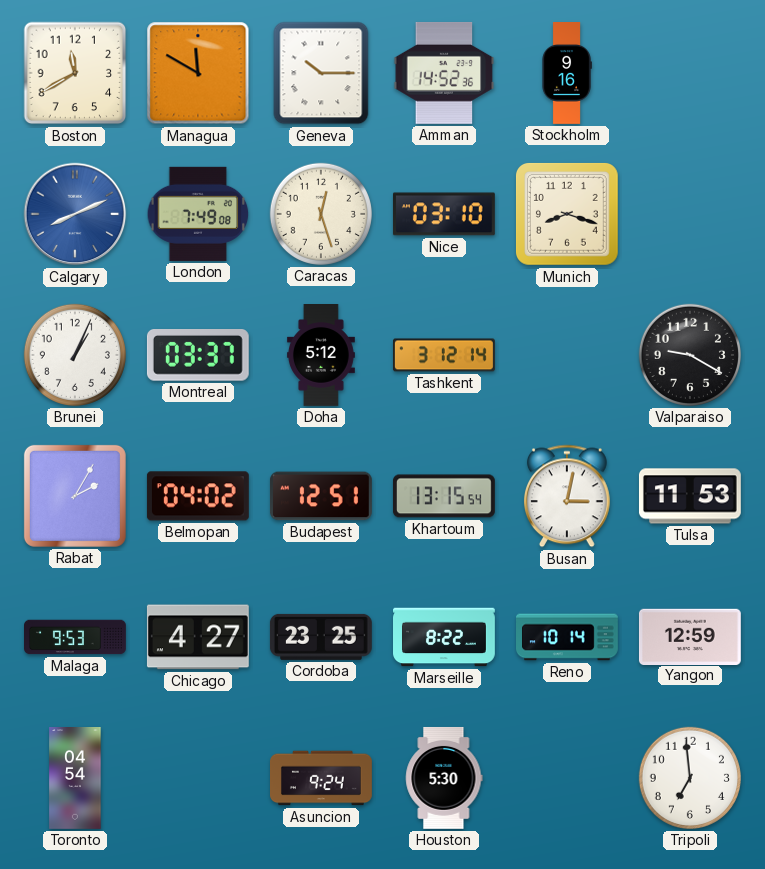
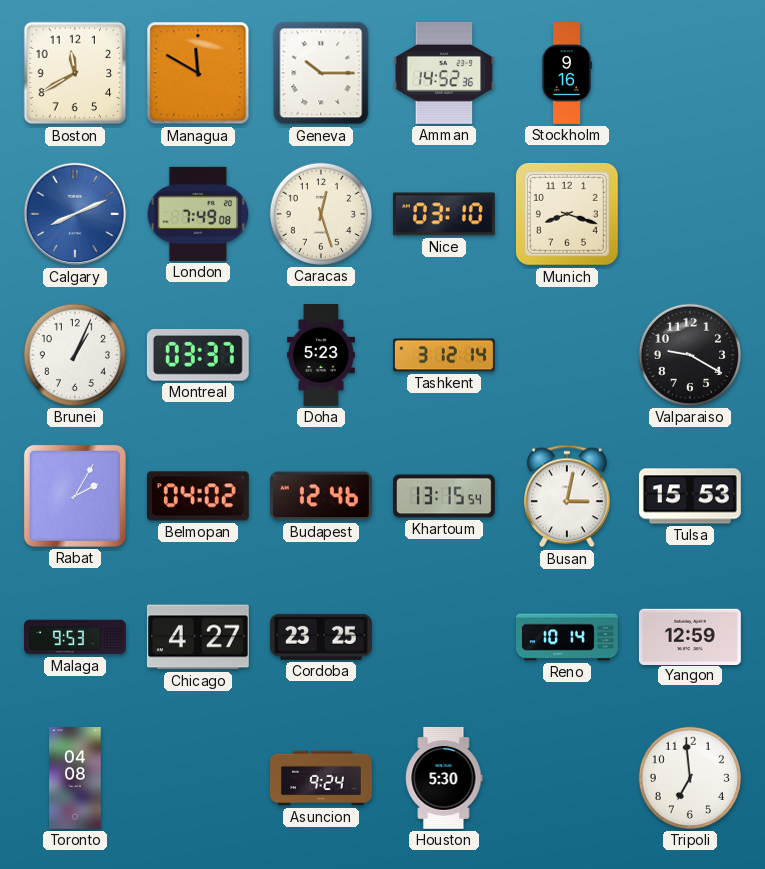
Doha: 5:12 -> 5:23 (321, 356)
Budapest: 12:51 -> 12:46 (321, 496)
Tulsa: 11:53 -> 15:53 (690, 496)
Marseille: 8:22 -> none (445, 637)
Toronto: 04:54 -> 04:08 (75, 779)
